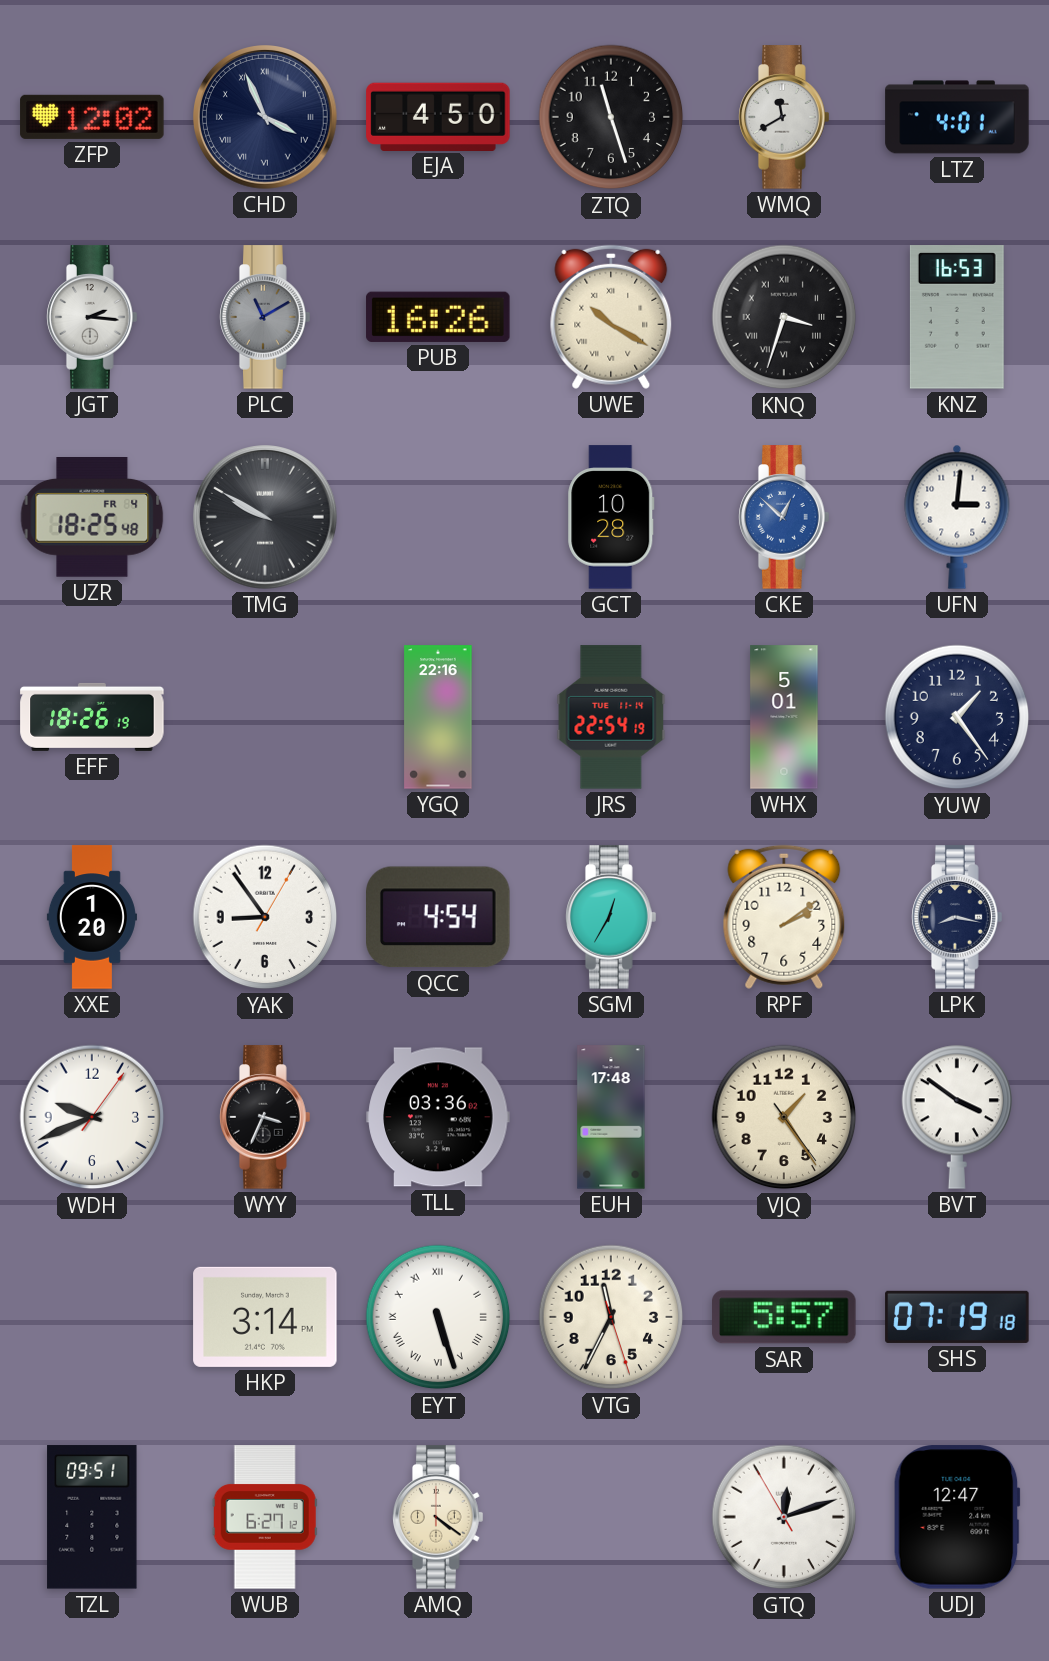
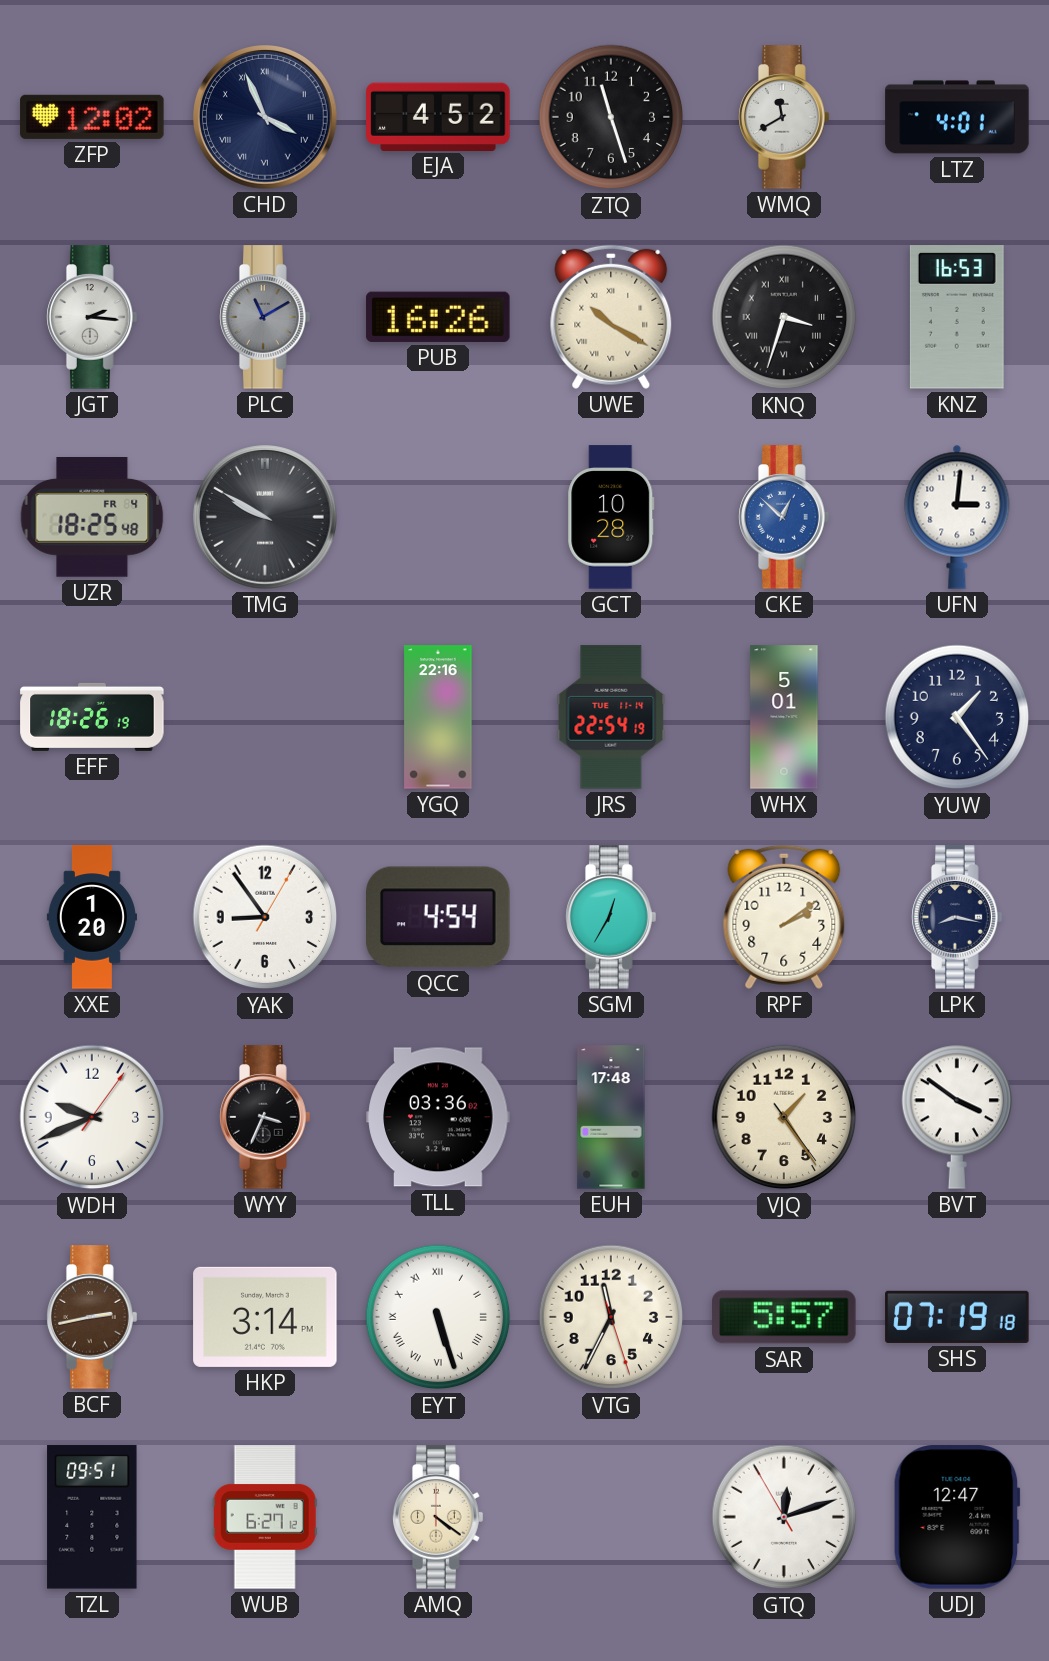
EJA: 4:50 -> 4:52 (438, 116)
BCF: none -> 2:43 (92, 1317)
